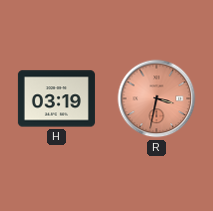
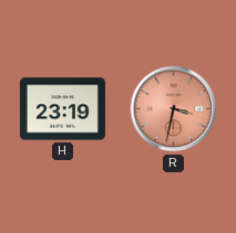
H: 03:19 -> 23:19 (62, 109)
